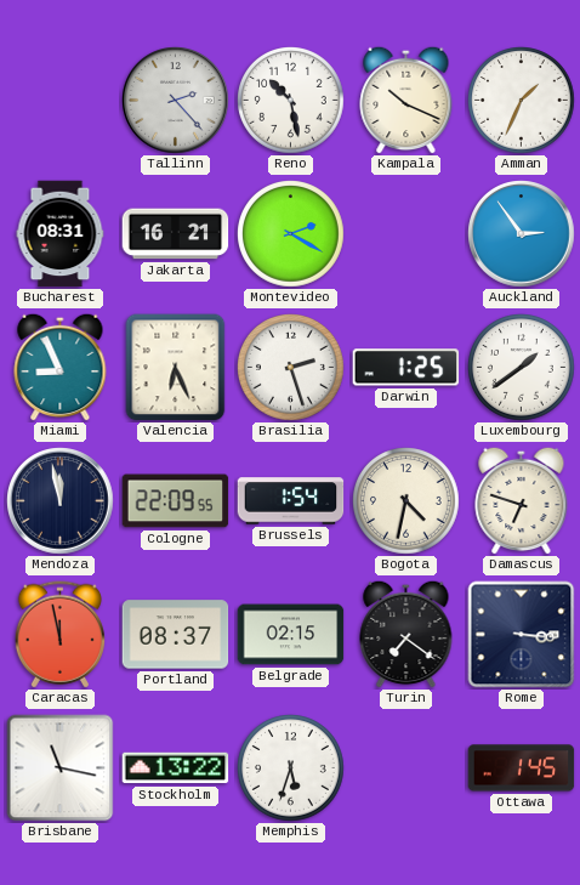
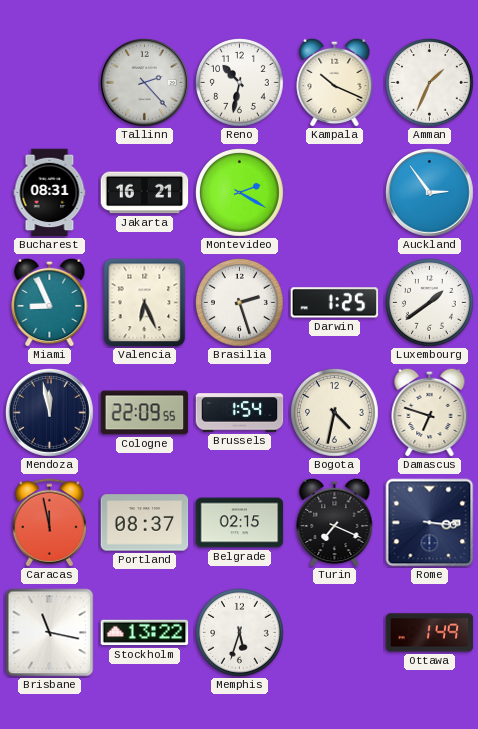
Reno: 10:28 -> 10:32 (240, 83)
Turin: 7:21 -> 7:19 (335, 522)
Ottawa: 1:45 -> 1:49 (430, 633)
